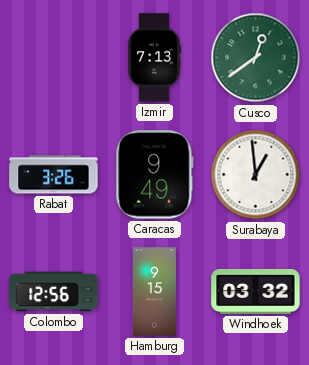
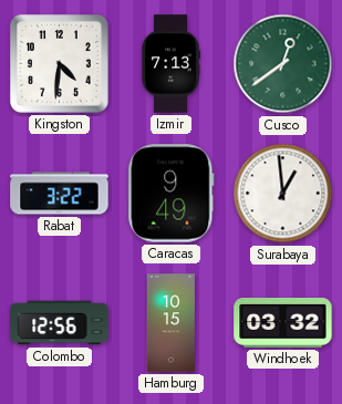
Kingston: none -> 4:31 (59, 63)
Rabat: 3:26 -> 3:22 (60, 194)
Hamburg: 9:15 -> 10:15 (170, 323)
